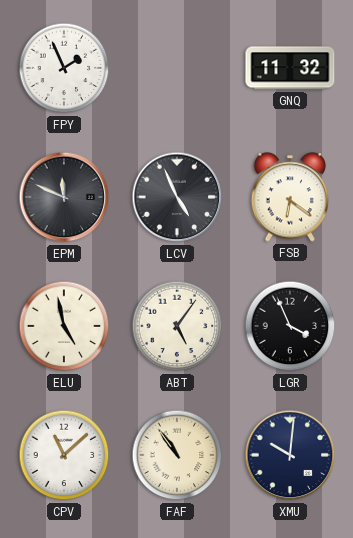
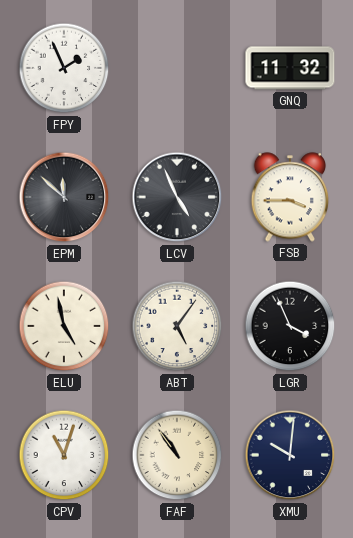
EPM: 11:49 -> 11:52 (64, 197)
FSB: 6:21 -> 3:45 (290, 197)
CPV: 11:08 -> 11:03 (64, 455)
